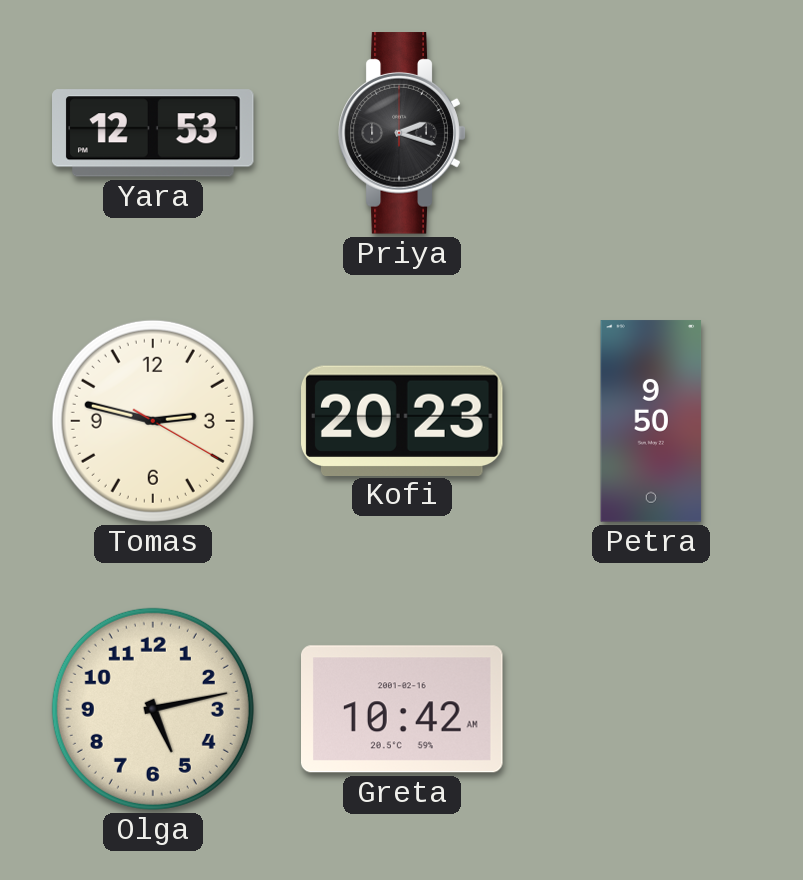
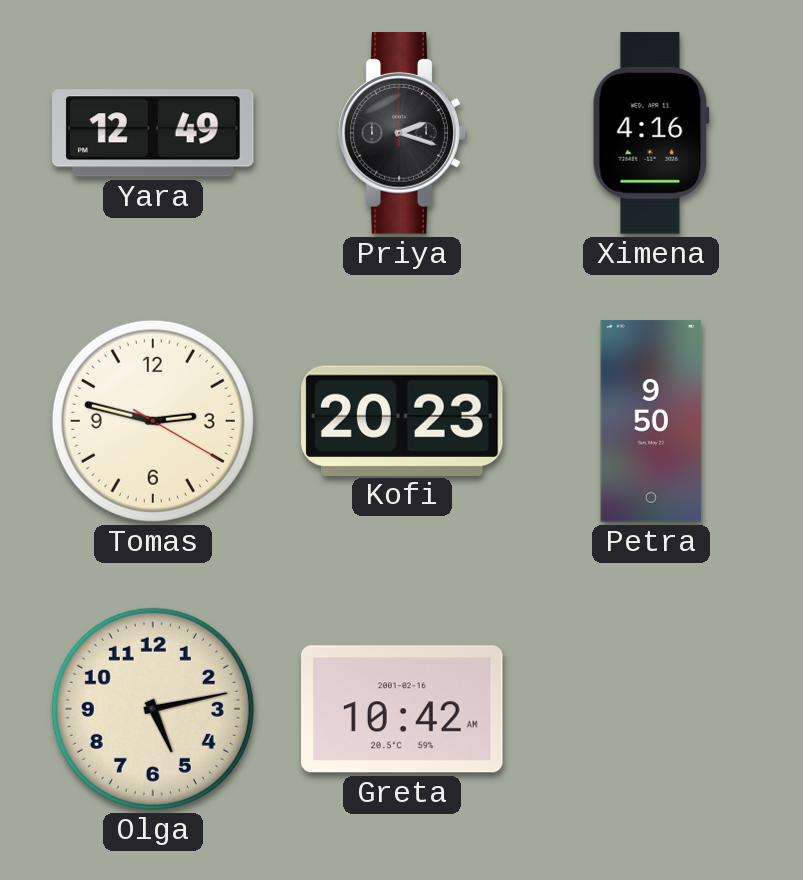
Yara: 12:53 -> 12:49 (154, 133)
Ximena: none -> 4:16 (651, 133)
